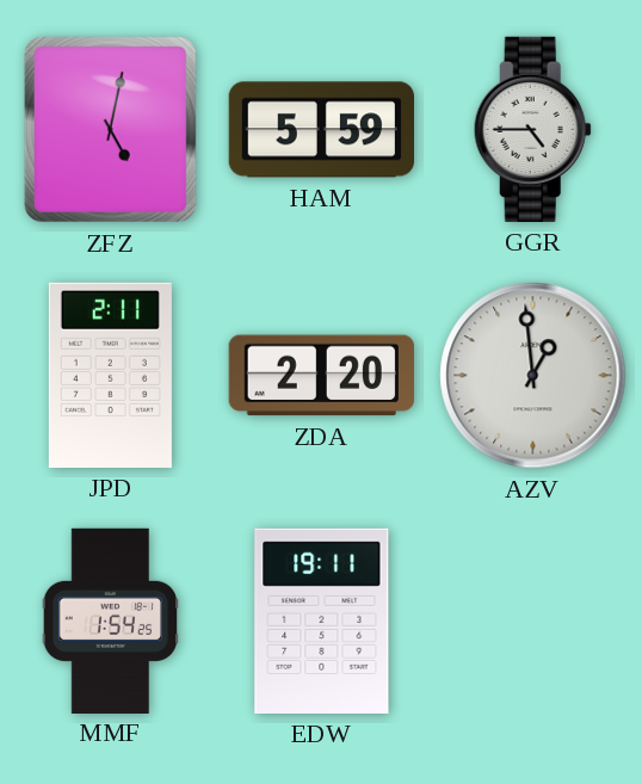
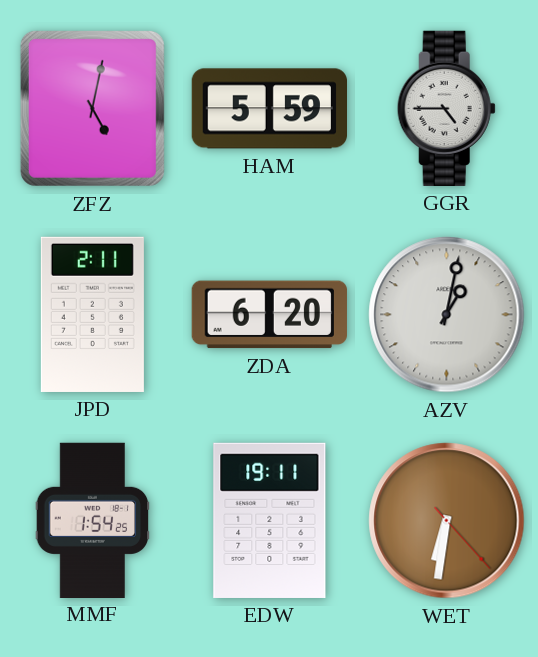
ZDA: 2:20 -> 6:20 (269, 315)
AZV: 12:59 -> 1:02 (447, 315)
WET: none -> 6:31 (447, 521)
